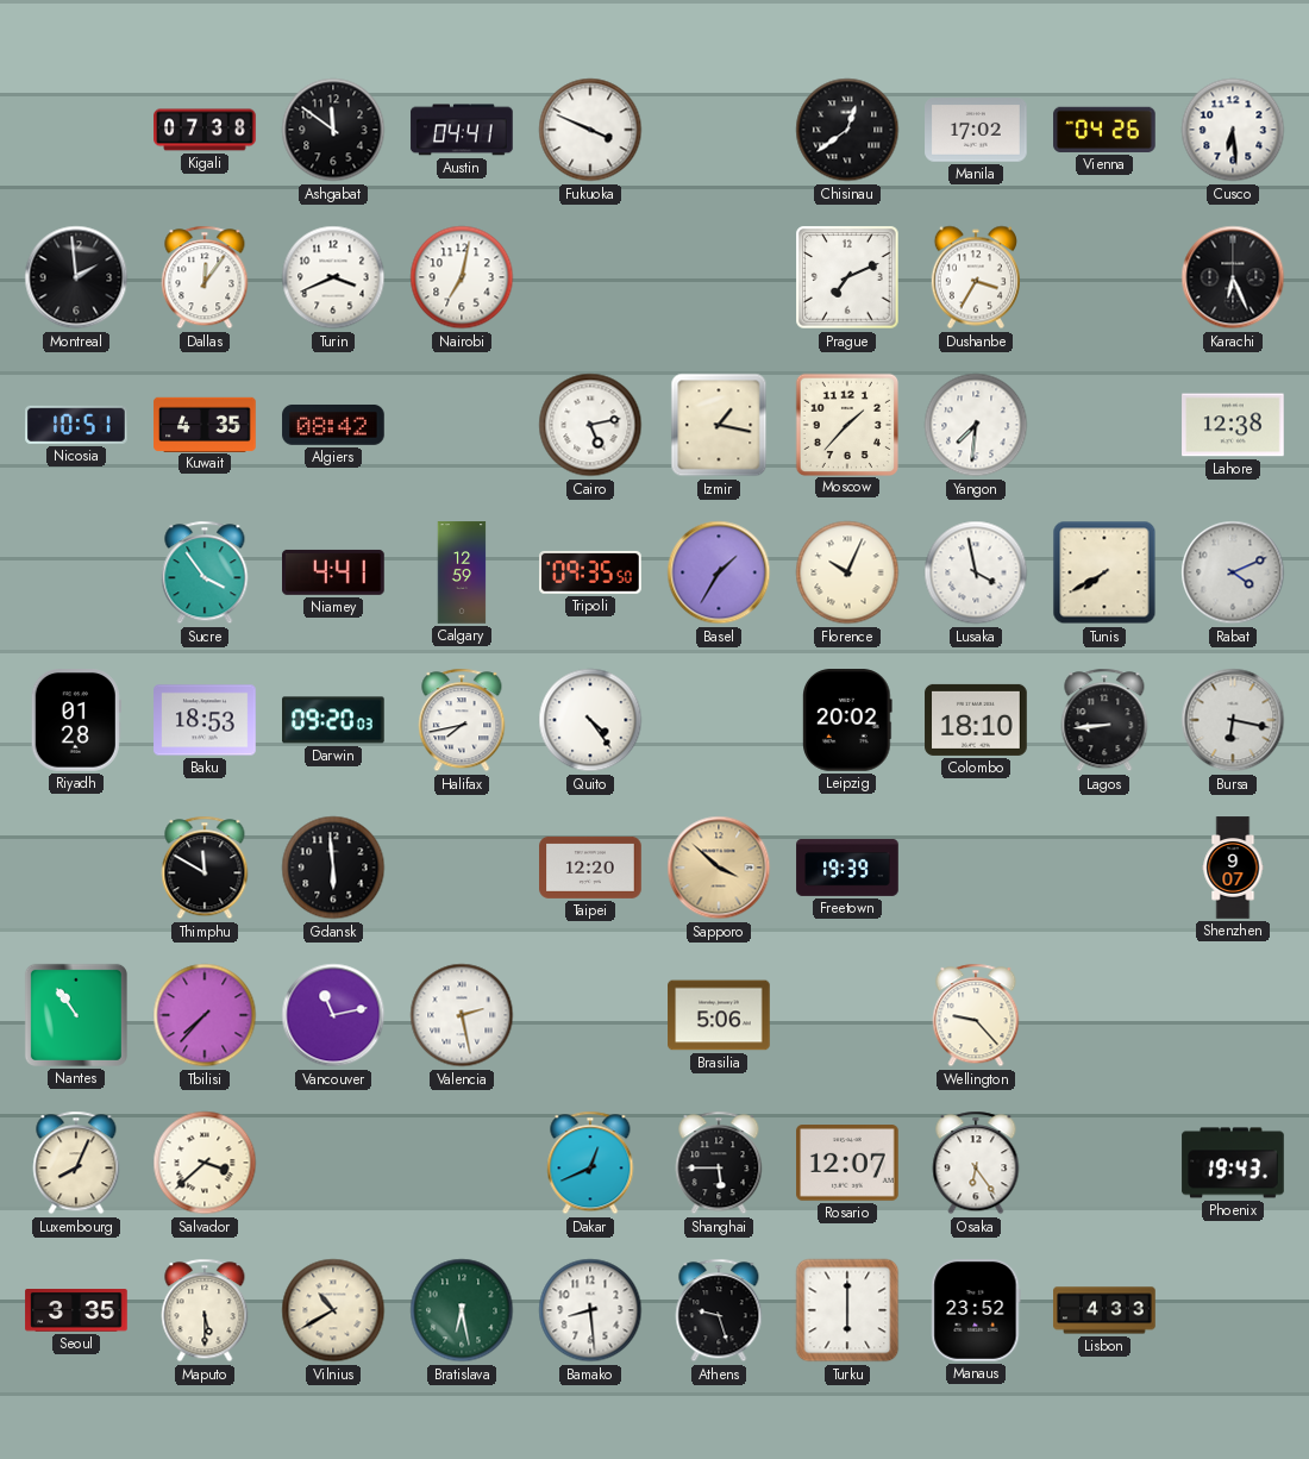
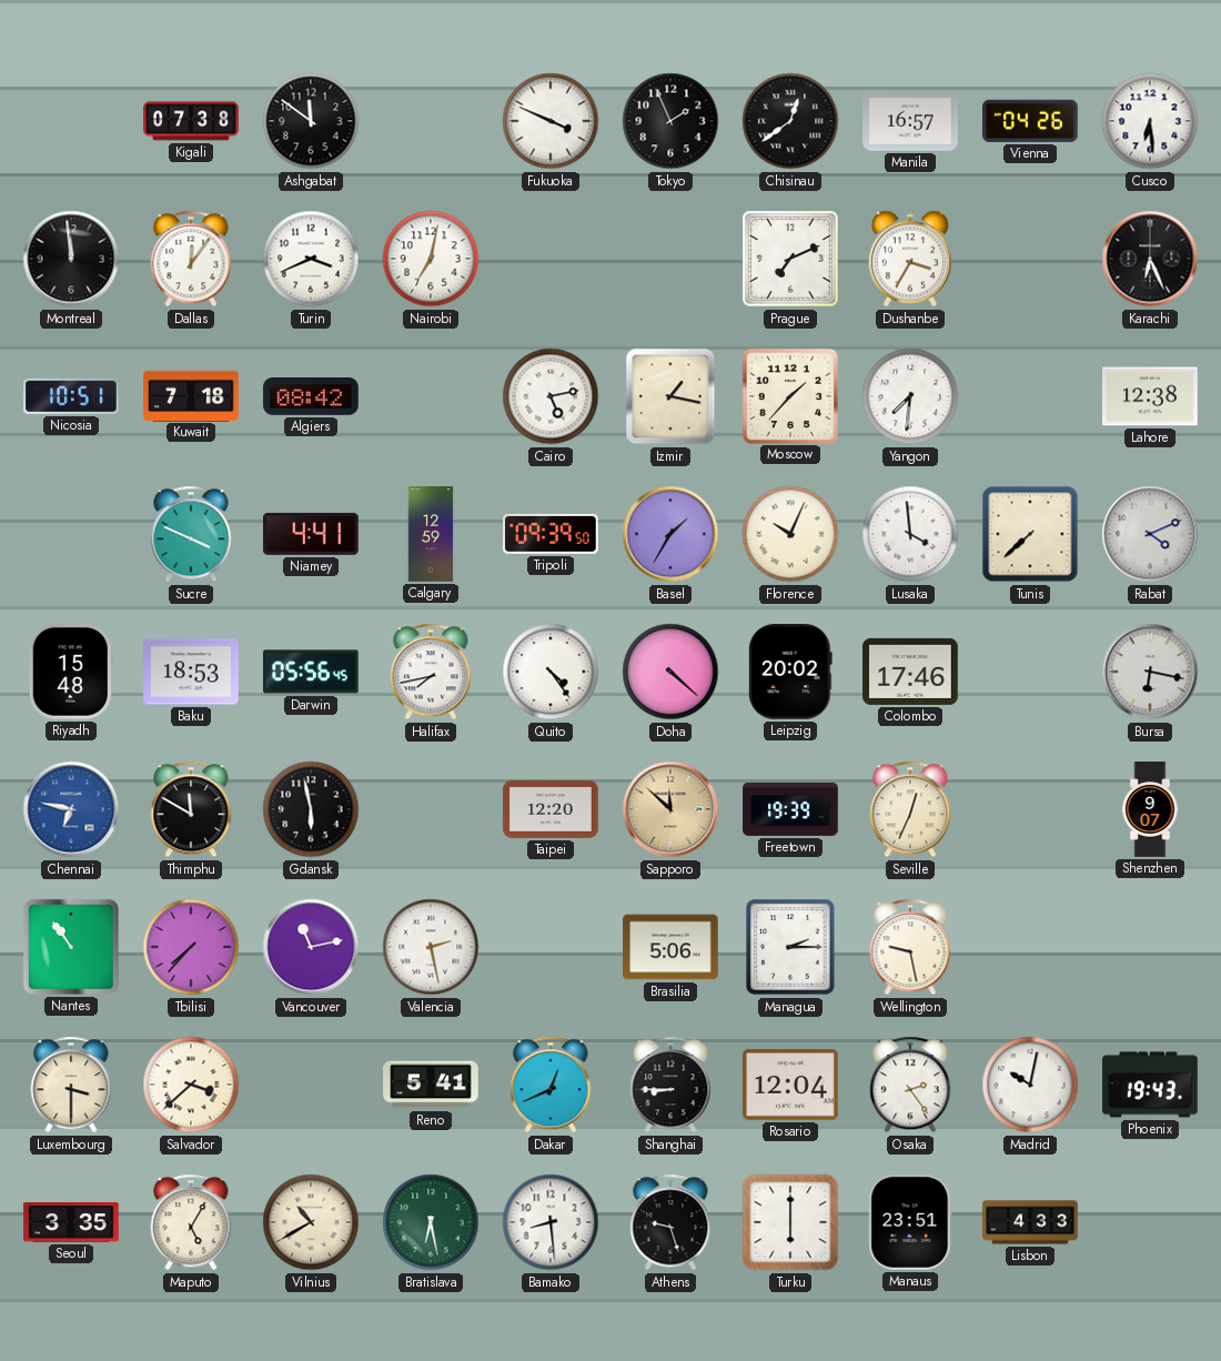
Austin: 04:41 -> none (462, 130)
Tokyo: none -> 1:56 (670, 121)
Manila: 17:02 -> 16:57 (910, 121)
Montreal: 1:59 -> 11:59 (71, 259)
Kuwait: 4:35 -> 7:18 (191, 395)
Sucre: 3:54 -> 3:49 (191, 534)
Tripoli: 09:35 -> 09:39 (552, 534)
Lusaka: 3:58 -> 3:59 (910, 534)
Tunis: 7:40 -> 7:38 (1030, 534)
Riyadh: 01:28 -> 15:48 (71, 672)
Darwin: 09:20 -> 05:56 (312, 672)
Doha: none -> 4:22 (670, 672)
Colombo: 18:10 -> 17:46 (910, 672)
Lagos: 8:44 -> none (1104, 720)
Chennai: none -> 6:47 (71, 809)
Gdansk: 5:59 -> 5:58 (311, 809)
Sapporo: 3:52 -> 11:52 (670, 809)
Seville: none -> 12:34 (910, 809)
Managua: none -> 2:15 (790, 947)
Wellington: 9:23 -> 9:28 (910, 947)
Luxembourg: 8:04 -> 3:30 (71, 1085)
Reno: none -> 5:41 (431, 1085)
Shanghai: 5:45 -> 8:45 (670, 1085)
Rosario: 12:07 -> 12:04 (790, 1085)
Osaka: 6:24 -> 2:24 (910, 1085)
Madrid: none -> 10:02 (1030, 1085)
Maputo: 5:30 -> 5:05 (191, 1222)
Manaus: 23:52 -> 23:51 (910, 1222)
